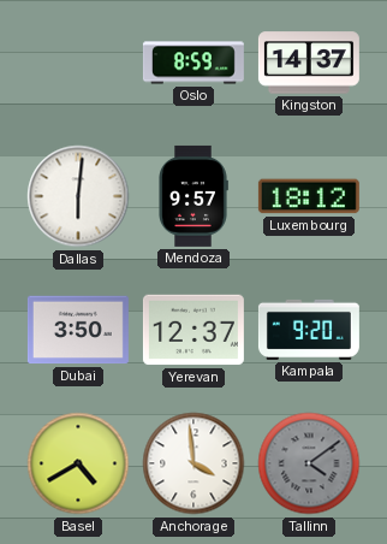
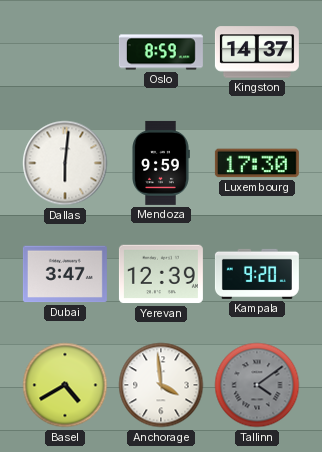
Mendoza: 9:57 -> 9:59 (161, 163)
Luxembourg: 18:12 -> 17:30 (257, 163)
Dubai: 3:50 -> 3:47 (65, 274)
Yerevan: 12:37 -> 12:39 (161, 274)
